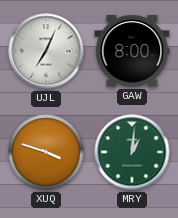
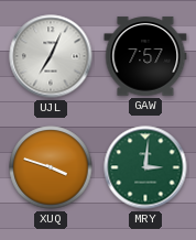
GAW: 8:00 -> 7:57 (145, 56)
MRY: 1:01 -> 3:01 (145, 167)
